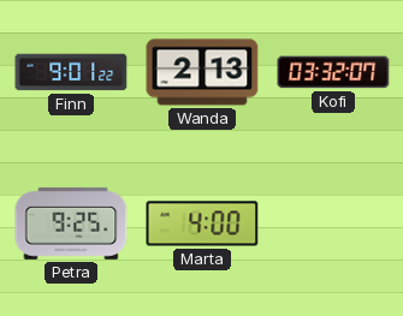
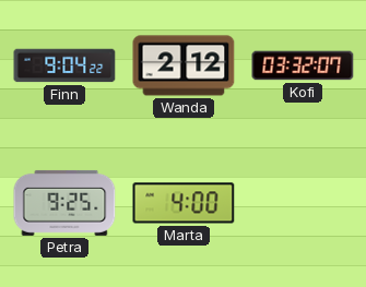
Finn: 9:01 -> 9:04 (64, 65)
Wanda: 2:13 -> 2:12 (184, 65)
